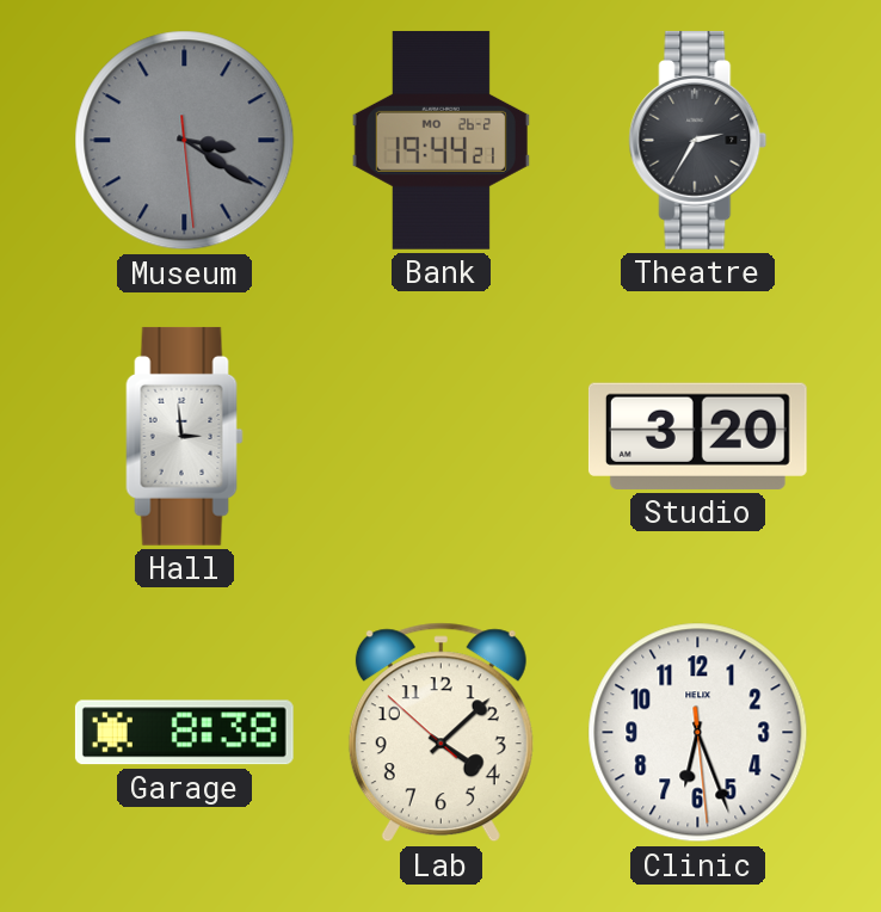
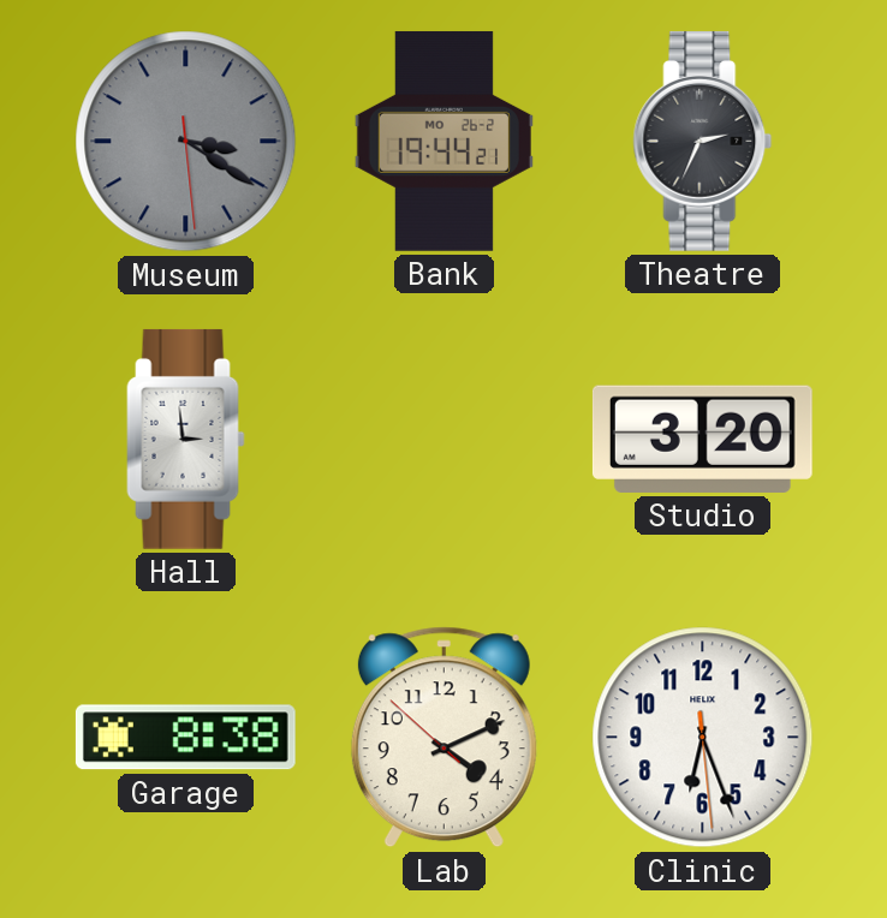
Theatre: 2:35 -> 2:34 (703, 141)
Lab: 4:07 -> 4:10 (443, 738)
